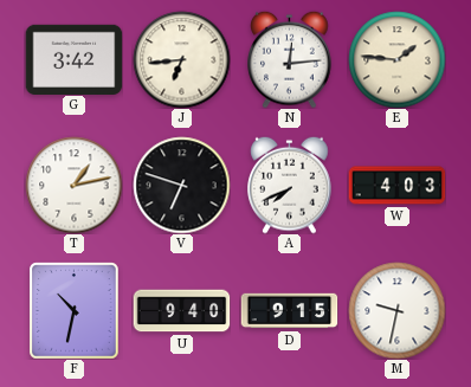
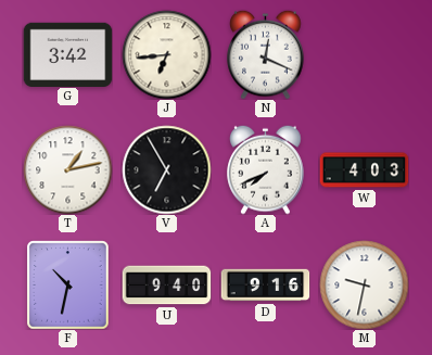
N: 12:14 -> 12:19 (266, 54)
E: 1:46 -> none (396, 59)
V: 6:48 -> 6:55 (166, 169)
D: 9:15 -> 9:16 (265, 286)
